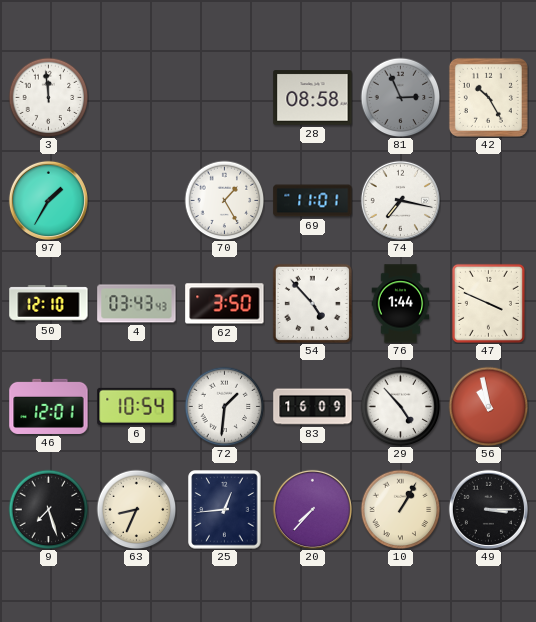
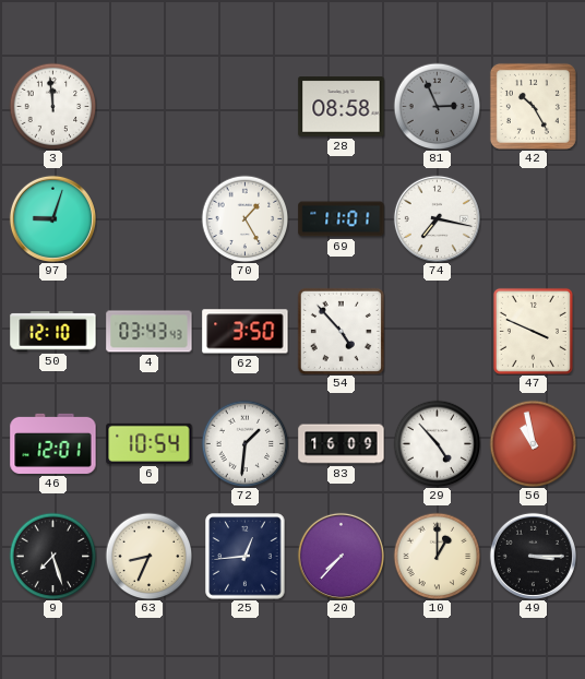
97: 1:35 -> 9:03 (52, 218)
76: 1:44 -> none (401, 304)
10: 1:05 -> 1:00 (437, 556)
